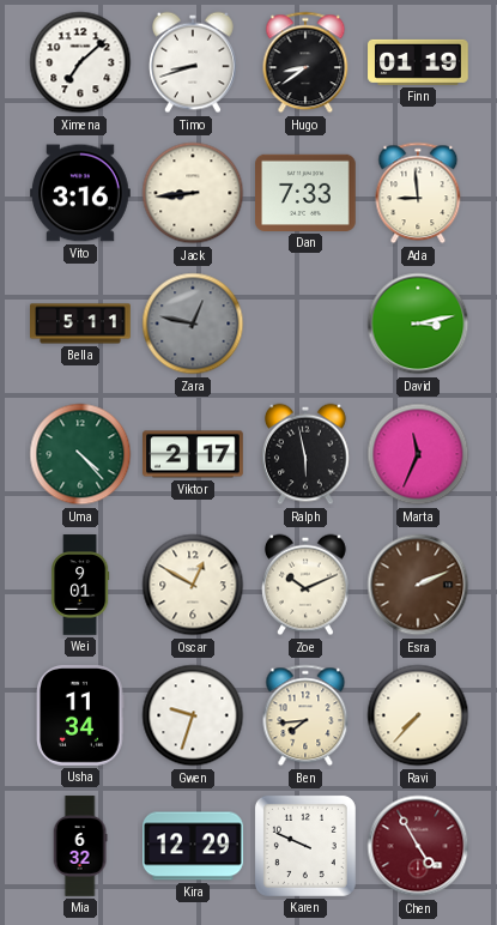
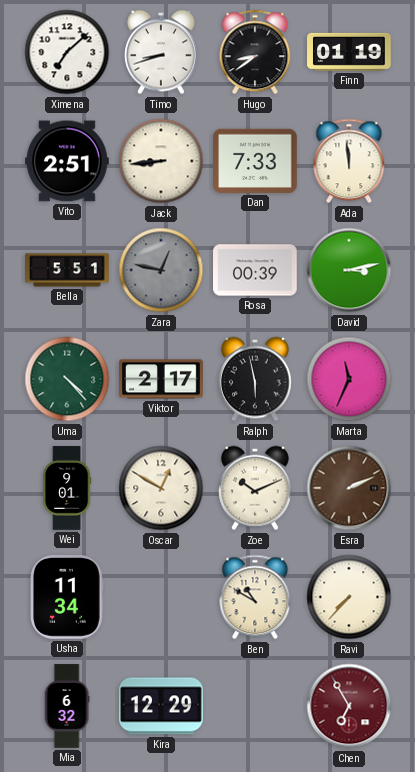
Vito: 3:16 -> 2:51 (67, 161)
Ada: 8:59 -> 11:59 (349, 161)
Bella: 5:11 -> 5:51 (67, 270)
Rosa: none -> 00:39 (255, 270)
Gwen: 9:33 -> none (193, 715)
Ben: 7:44 -> 10:50 (255, 597)
Karen: 9:49 -> none (305, 846)
Chen: 4:55 -> 6:55 (349, 706)
